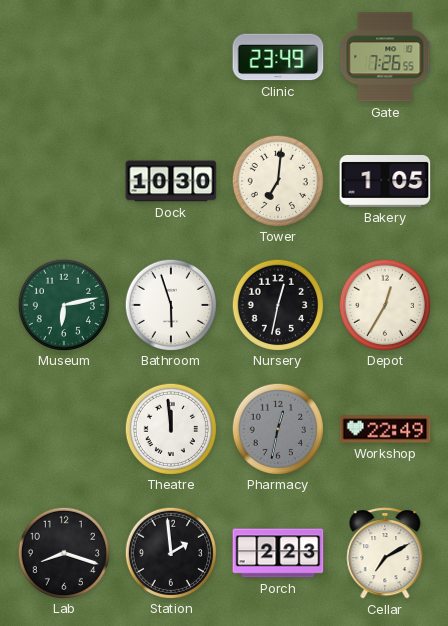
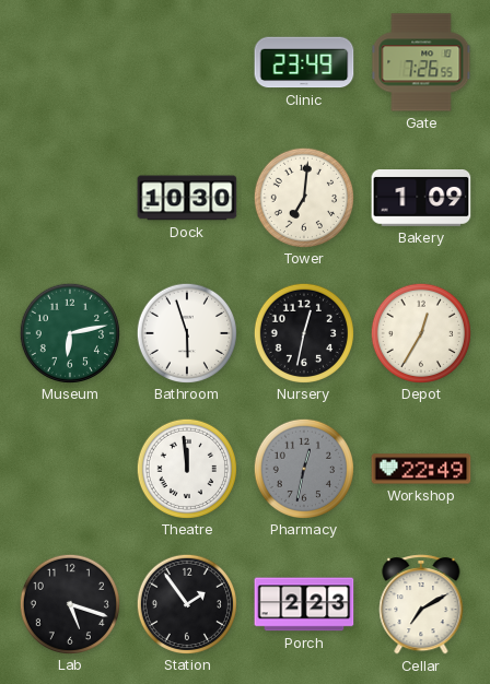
Bakery: 1:05 -> 1:09 (421, 199)
Lab: 8:18 -> 5:18 (69, 603)
Station: 1:59 -> 1:54 (186, 603)
